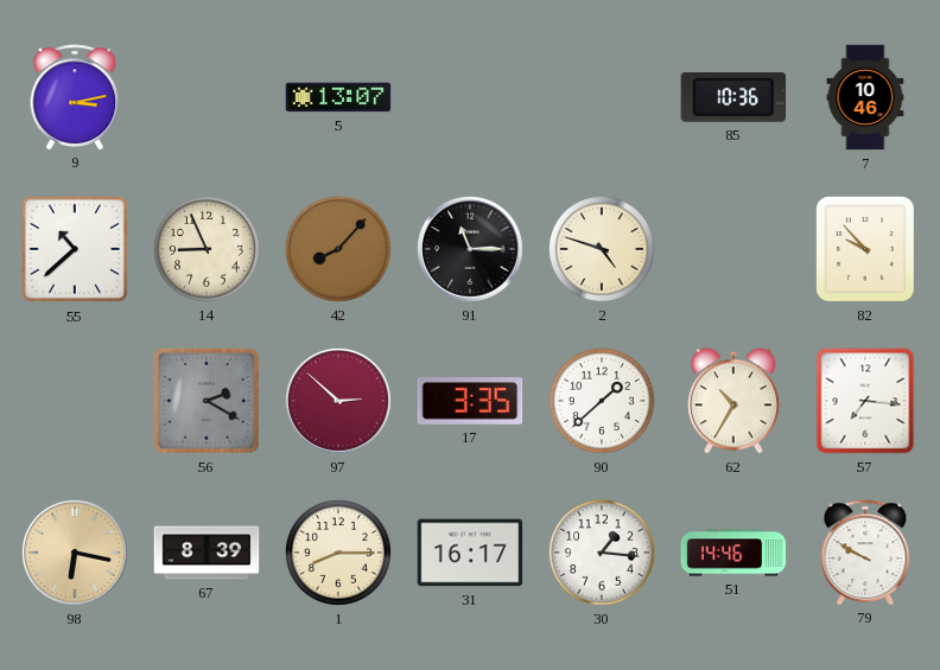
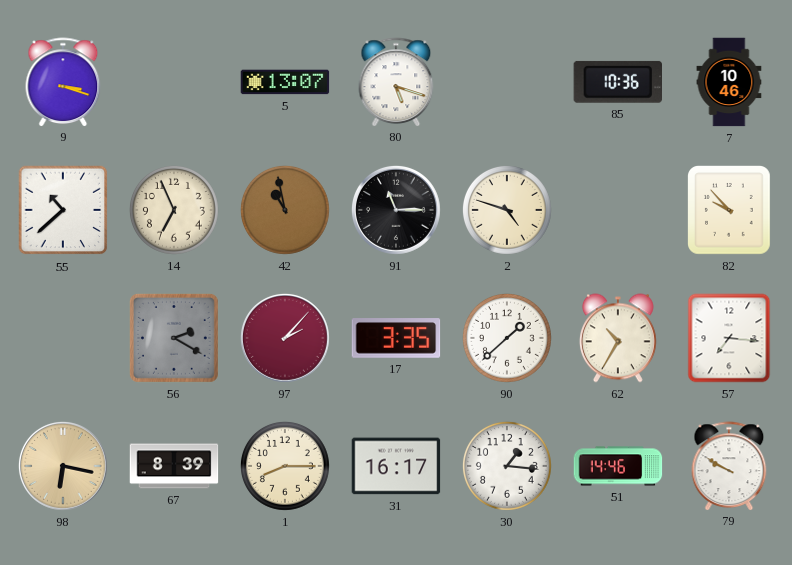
9: 3:13 -> 3:18 (63, 82)
80: none -> 5:18 (396, 82)
14: 8:56 -> 6:56 (174, 210)
42: 8:07 -> 10:58 (285, 210)
97: 2:52 -> 2:07 (285, 338)
